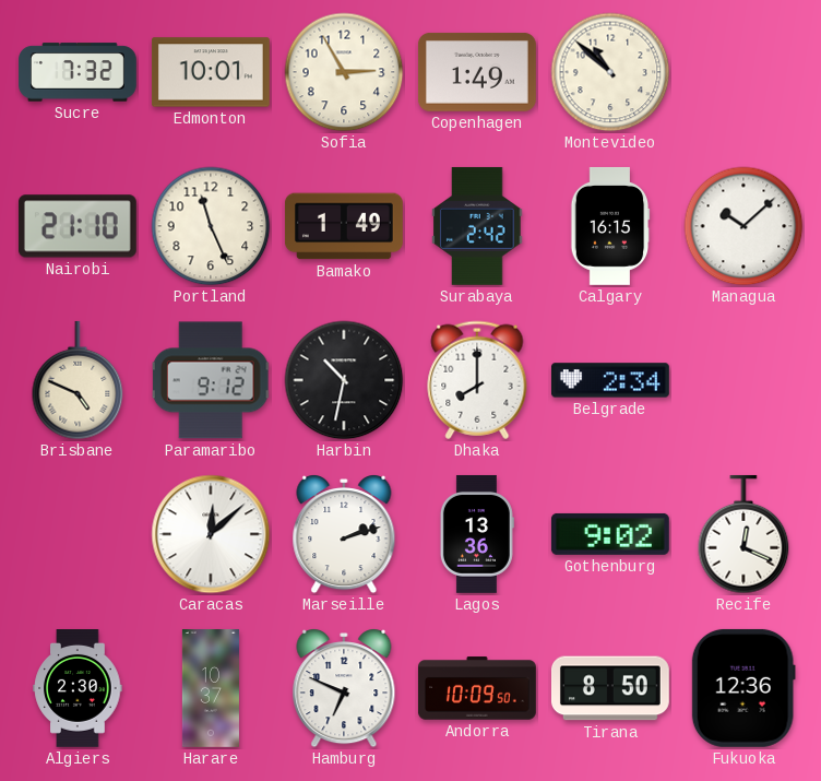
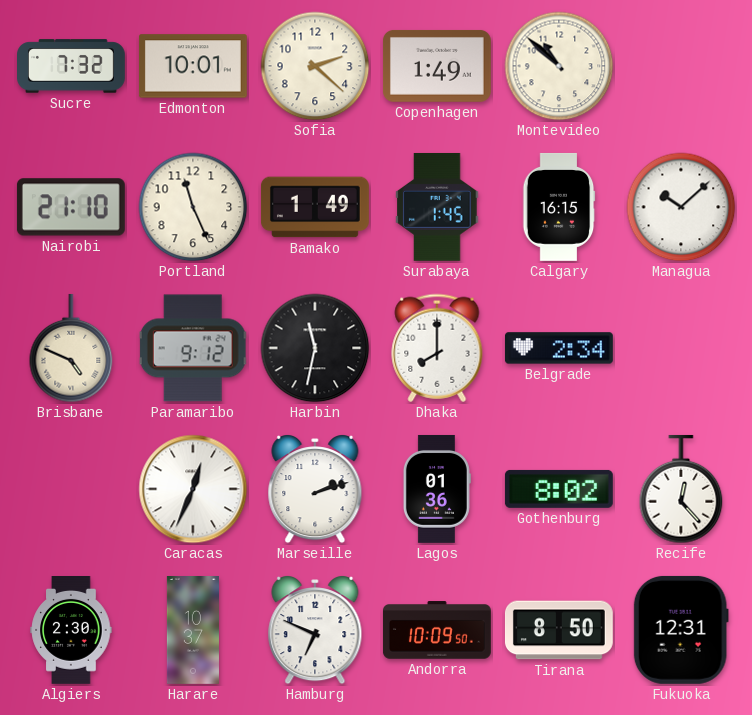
Sofia: 2:55 -> 2:22 (315, 66)
Surabaya: 2:42 -> 1:45 (437, 207)
Harbin: 10:32 -> 11:32 (315, 348)
Caracas: 12:08 -> 12:34 (193, 489)
Lagos: 13:36 -> 01:36 (437, 489)
Gothenburg: 9:02 -> 8:02 (559, 489)
Recife: 12:19 -> 12:23 (681, 489)
Fukuoka: 12:36 -> 12:31 (681, 630)
